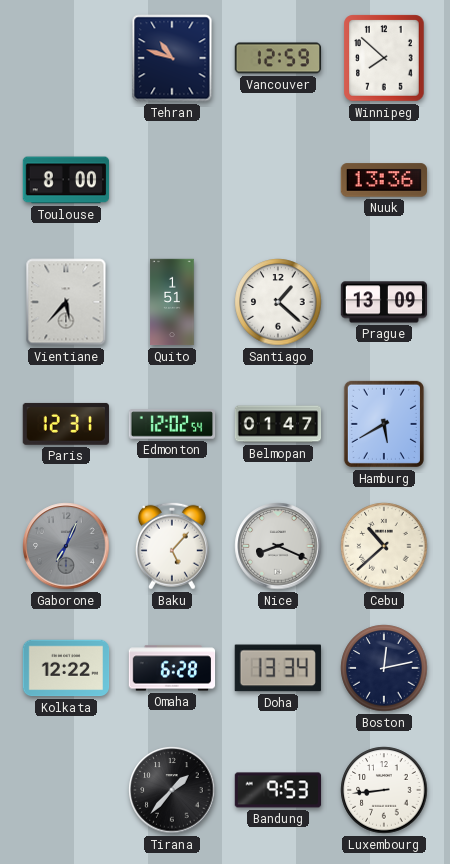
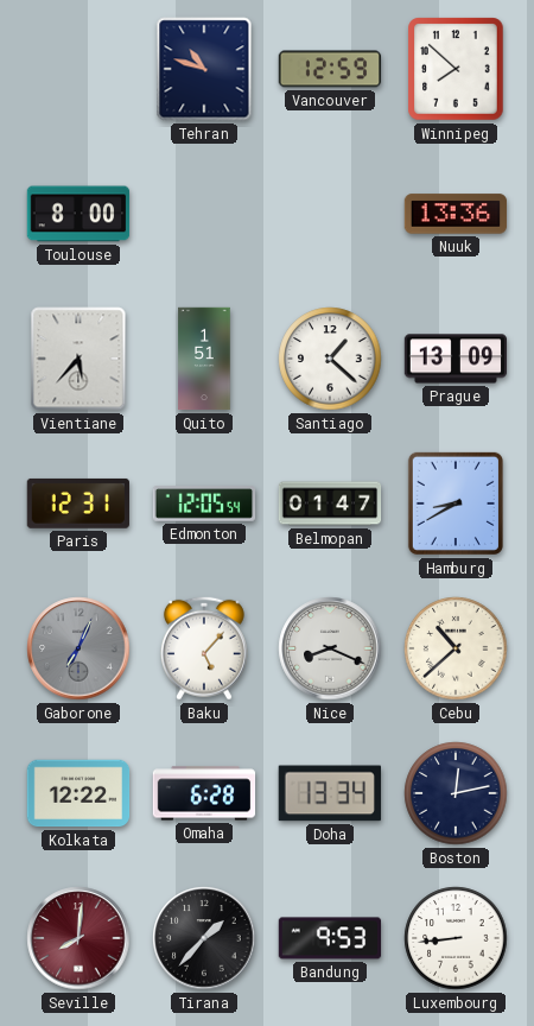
Edmonton: 12:02 -> 12:05 (204, 503)
Hamburg: 5:40 -> 8:40 (456, 503)
Seville: none -> 8:01 (78, 938)
